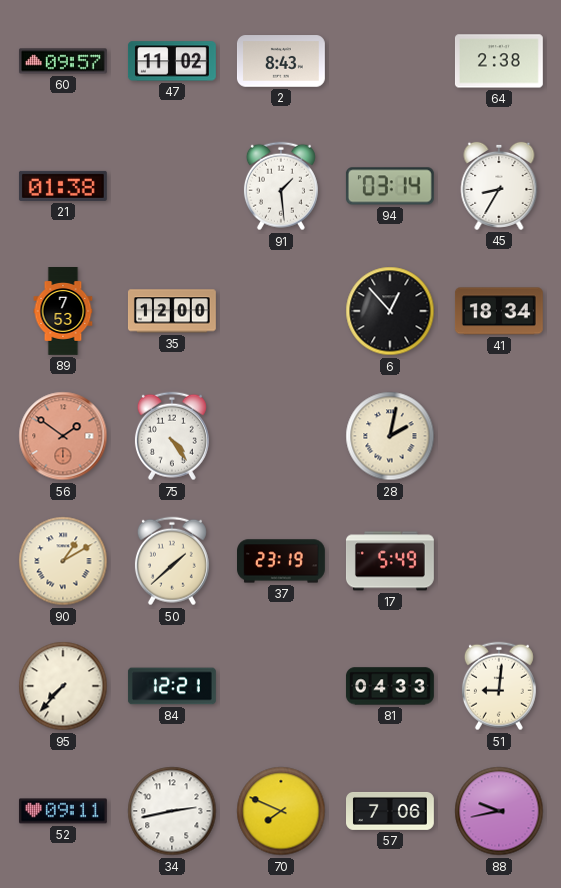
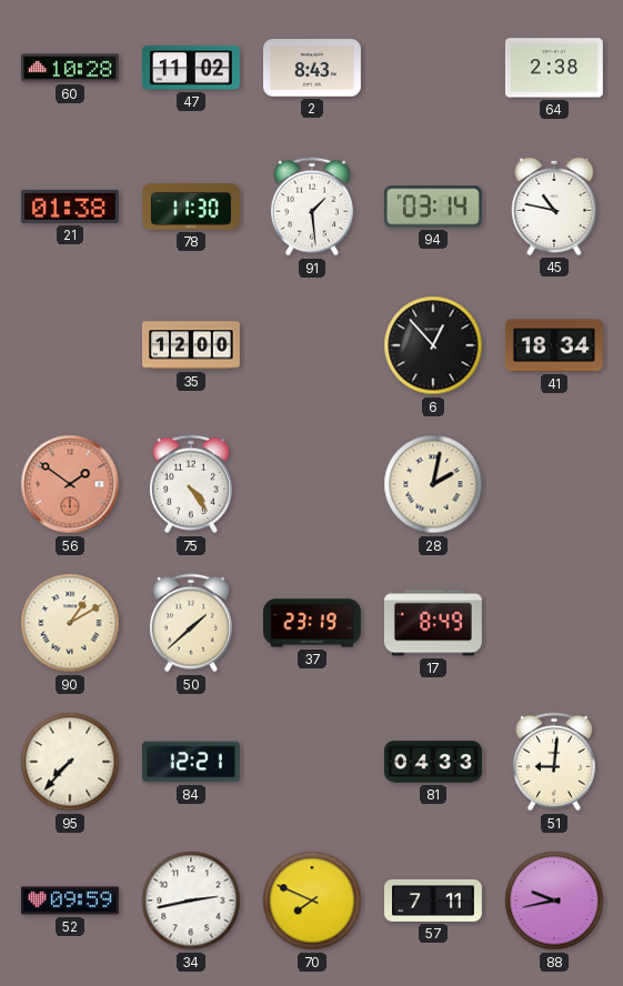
60: 09:57 -> 10:28 (70, 68)
78: none -> 11:30 (191, 207)
45: 8:35 -> 10:47 (554, 207)
89: 7:53 -> none (63, 312)
17: 5:49 -> 8:49 (433, 623)
52: 09:11 -> 09:59 (70, 901)
57: 7:06 -> 7:11 (434, 901)
